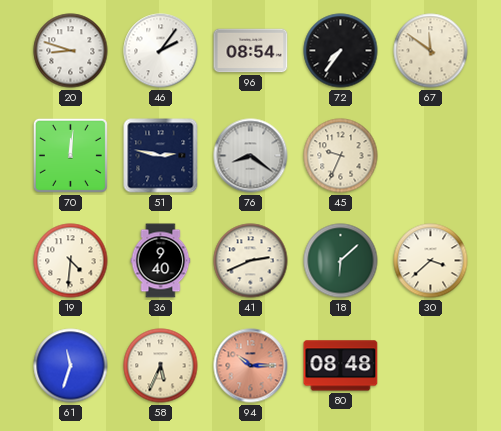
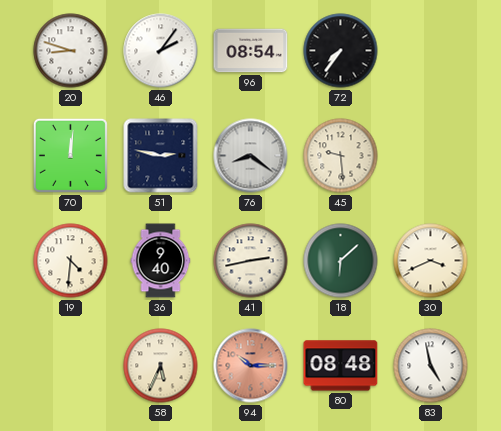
67: 11:51 -> none (431, 51)
45: 9:34 -> 9:29 (341, 156)
41: 2:41 -> 2:43 (251, 261)
30: 3:38 -> 3:41 (431, 261)
61: 11:33 -> none (71, 366)
83: none -> 4:58 (431, 366)
